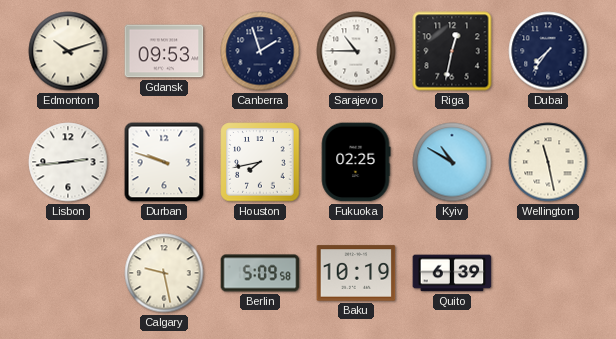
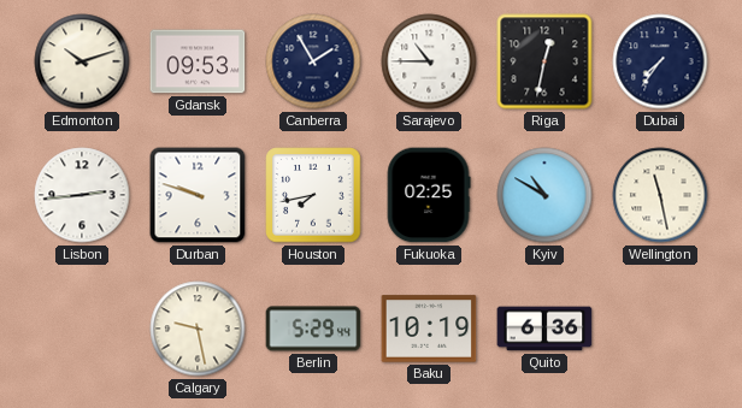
Canberra: 1:57 -> 1:55 (313, 61)
Berlin: 5:09 -> 5:29 (313, 329)
Quito: 6:39 -> 6:36 (544, 329)
